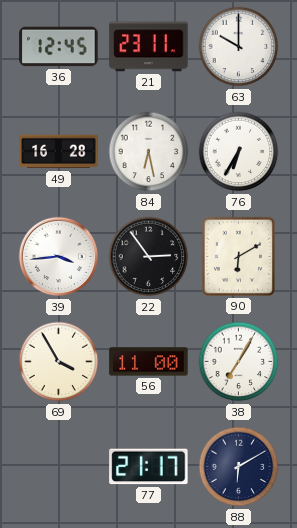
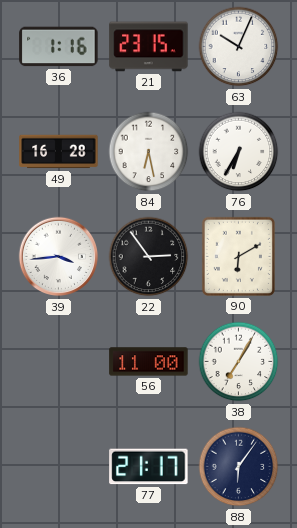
36: 12:45 -> 1:16 (59, 47)
21: 23:11 -> 23:15 (149, 47)
63: 10:00 -> 10:04 (239, 47)
69: 3:55 -> none (59, 362)
88: 6:10 -> 6:06 (239, 467)
